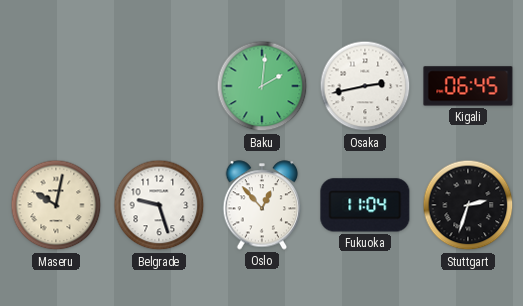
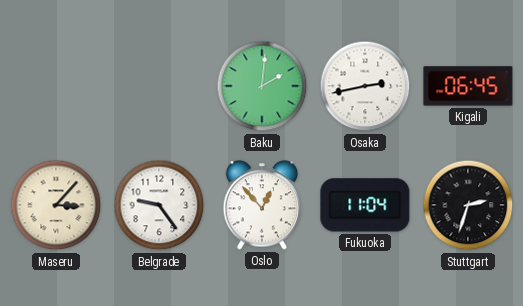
Maseru: 10:02 -> 3:07 (56, 205)
Belgrade: 9:27 -> 9:24 (159, 205)
